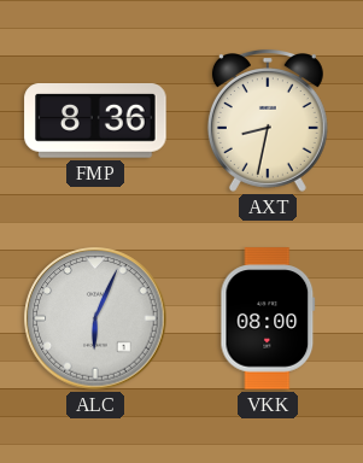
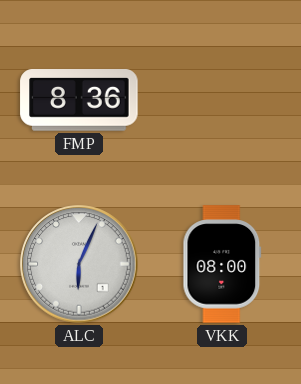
AXT: 8:32 -> none (268, 122)
